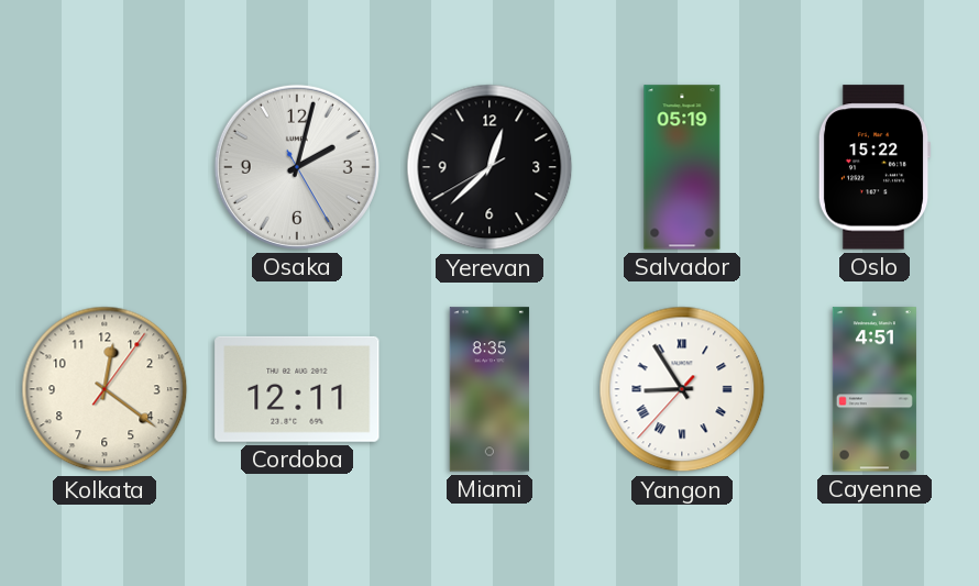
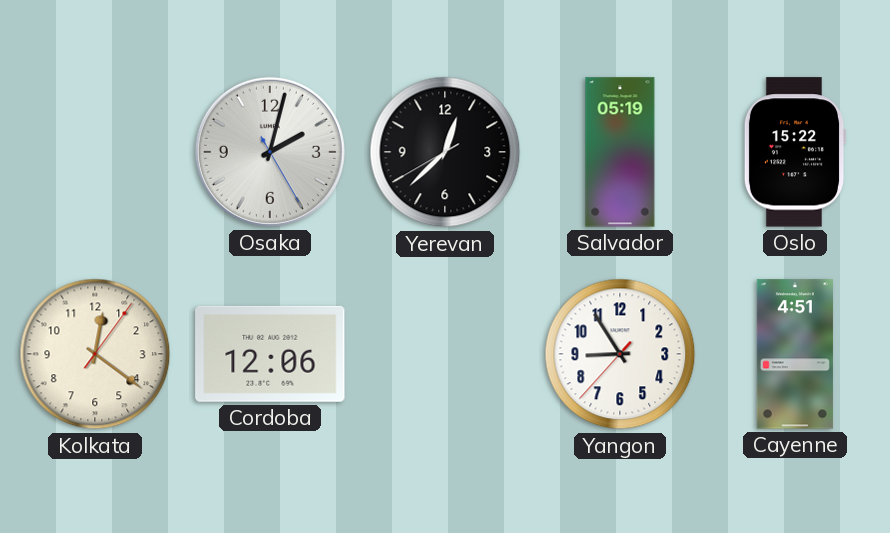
Cordoba: 12:11 -> 12:06 (270, 354)
Miami: 8:35 -> none (490, 389)
Yangon numerals: Roman -> Arabic (620, 354)
